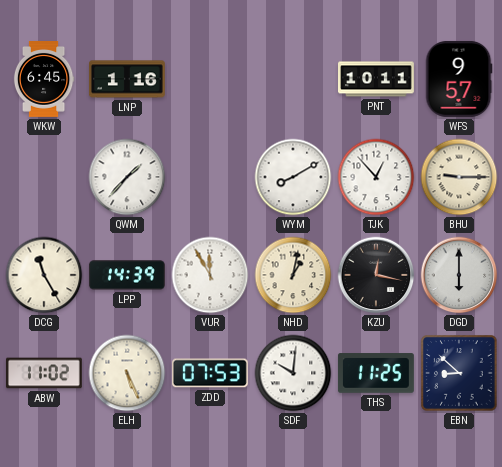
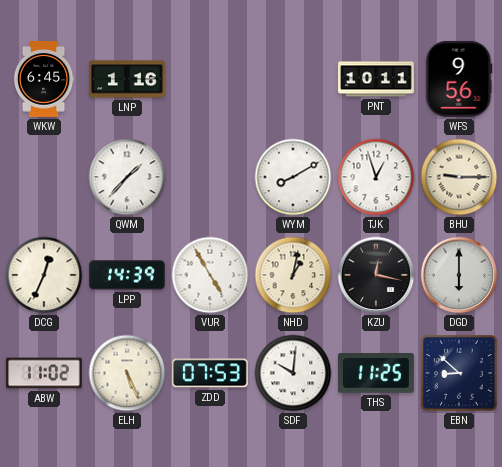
WFS: 9:57 -> 9:56 (459, 79)
TJK: 12:53 -> 12:57 (376, 177)
DCG: 11:25 -> 12:34 (44, 275)
VUR: 11:55 -> 4:55 (210, 275)
